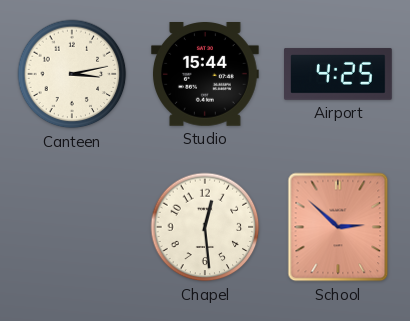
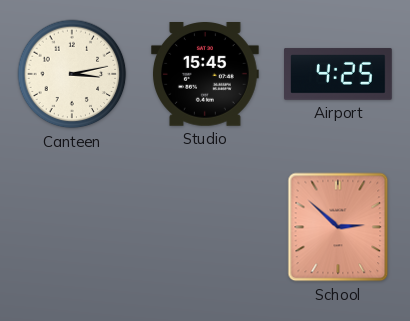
Studio: 15:44 -> 15:45 (206, 75)
Chapel: 12:29 -> none (205, 227)
